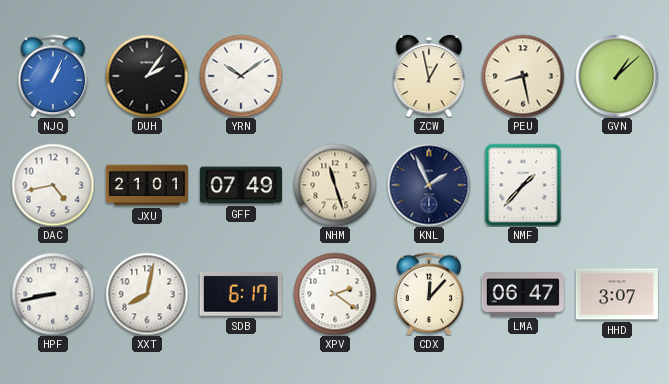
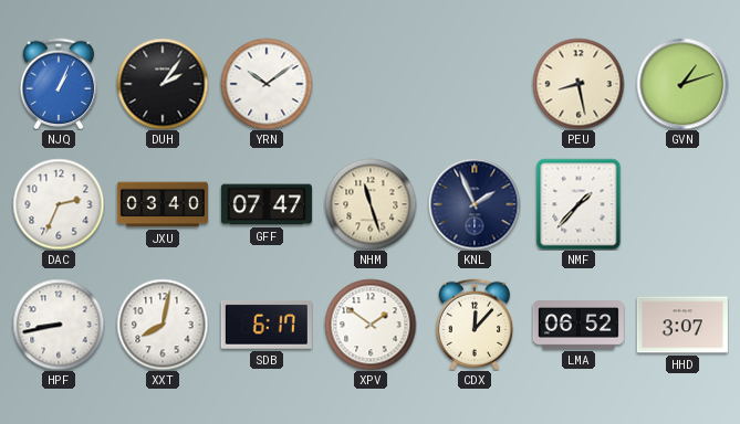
ZCW: 12:58 -> none (429, 76)
GVN: 1:08 -> 1:12 (682, 84)
DAC: 4:43 -> 2:34 (59, 204)
JXU: 21:01 -> 03:40 (163, 204)
GFF: 07:49 -> 07:47 (267, 204)
XPV: 2:21 -> 1:51 (371, 325)
LMA: 06:47 -> 06:52 (579, 325)
